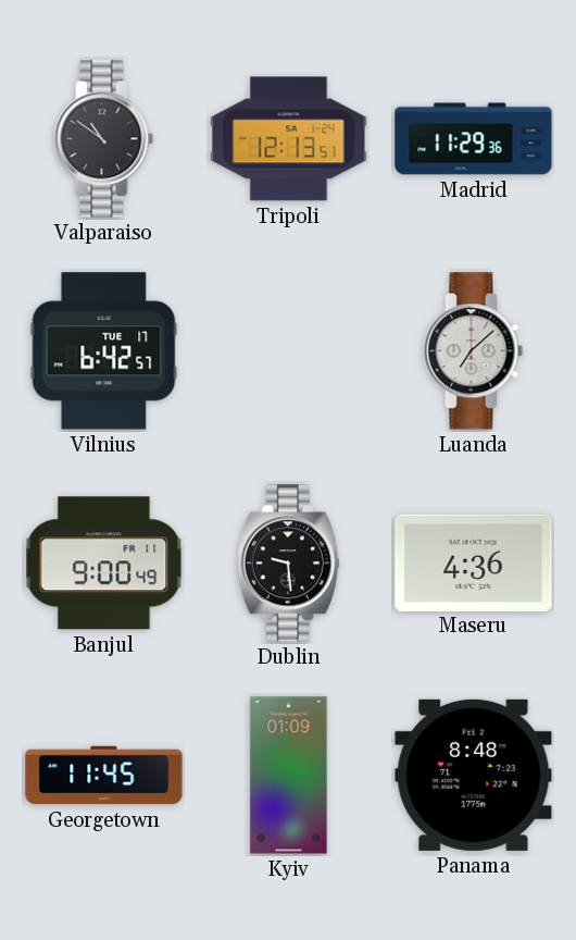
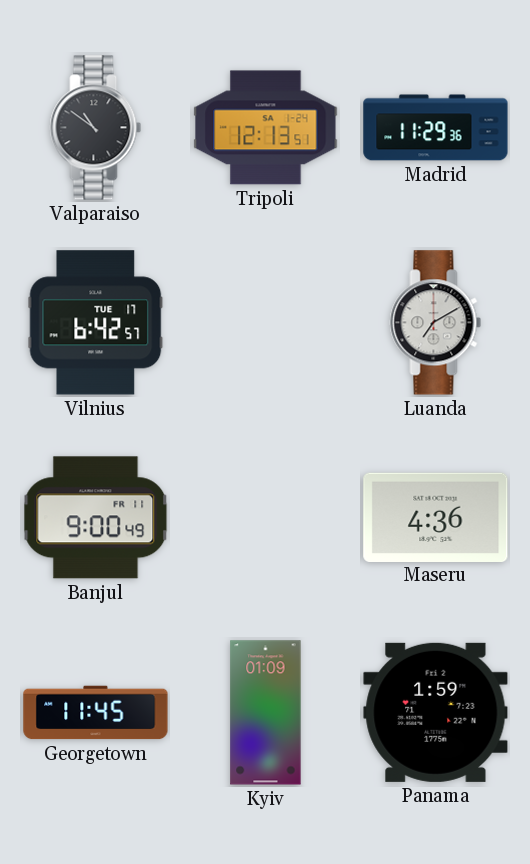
Luanda: 7:08 -> 7:10 (436, 323)
Dublin: 9:29 -> none (288, 564)
Panama: 8:48 -> 1:59 (436, 712)
